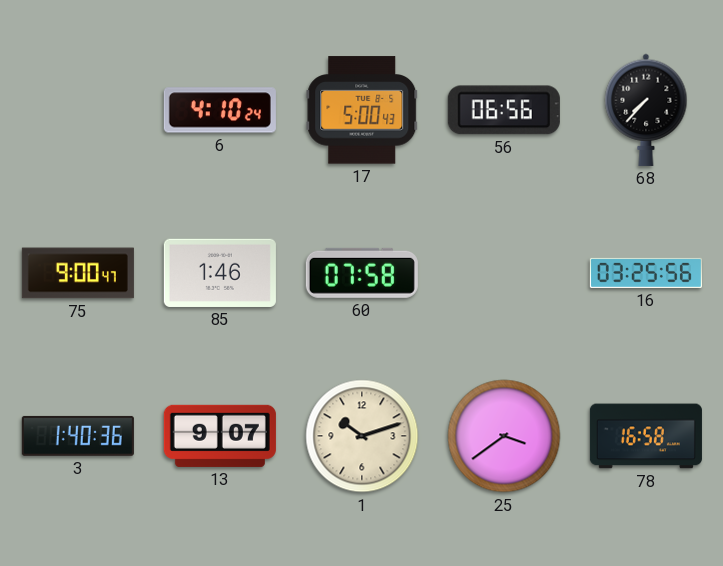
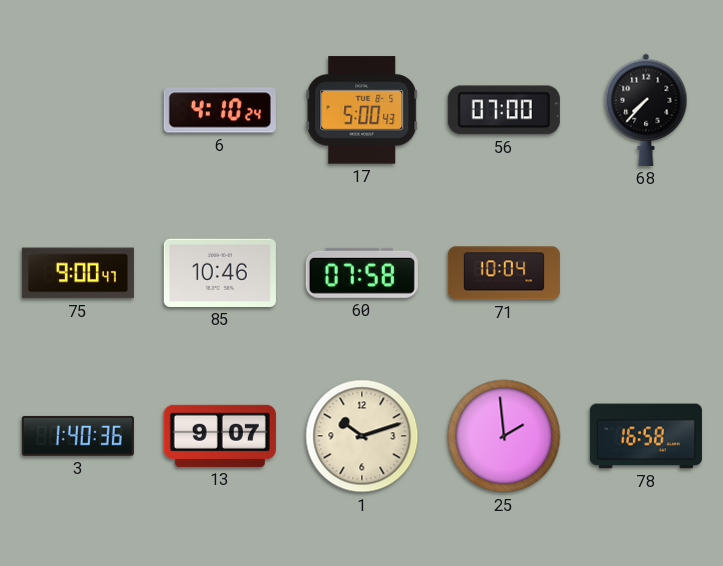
56: 06:56 -> 07:00 (504, 110)
85: 1:46 -> 10:46 (220, 273)
71: none -> 10:04 (504, 273)
16: 03:25 -> none (646, 273)
25: 3:39 -> 1:59 (504, 436)
